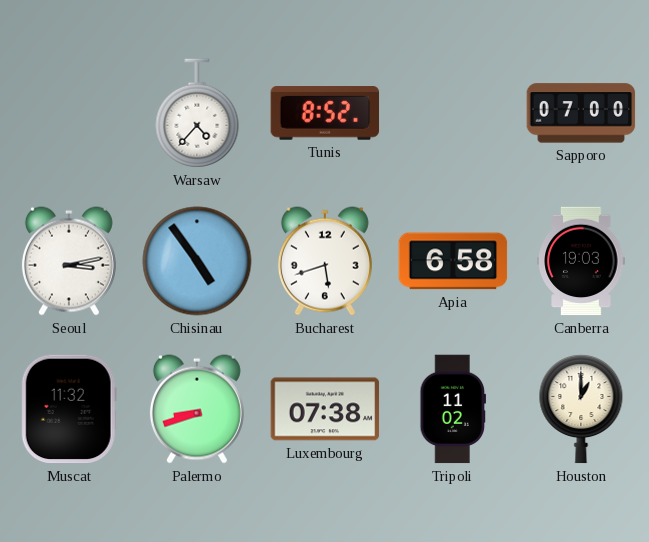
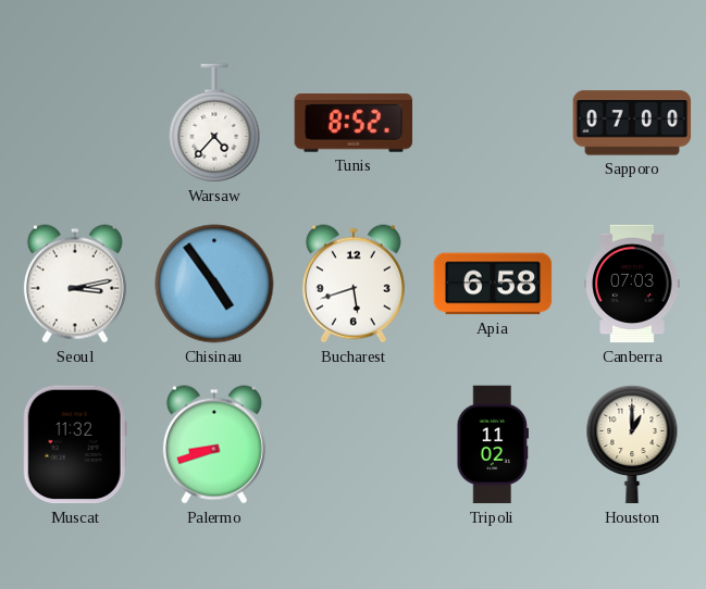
Canberra: 19:03 -> 07:03 (632, 284)
Luxembourg: 07:38 -> none (325, 409)
